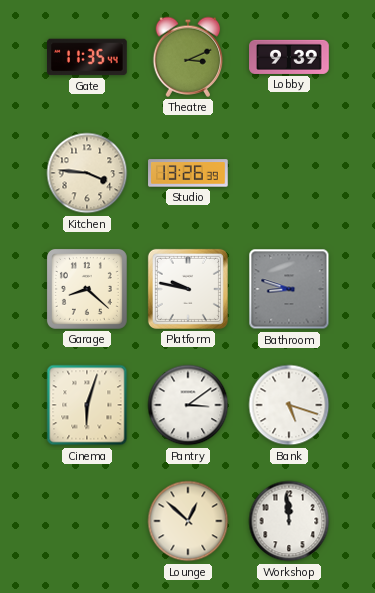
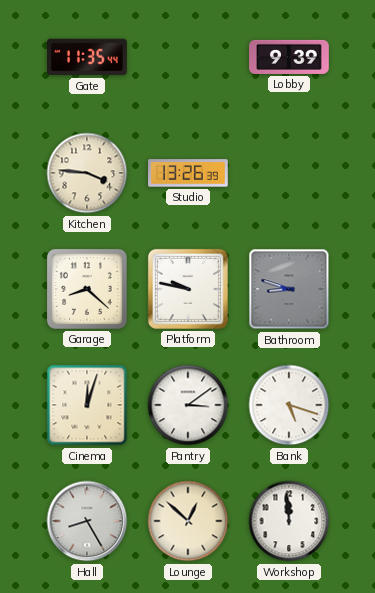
Theatre: 3:11 -> none (188, 57)
Cinema: 6:03 -> 12:03 (87, 405)
Hall: none -> 8:25 (87, 521)
